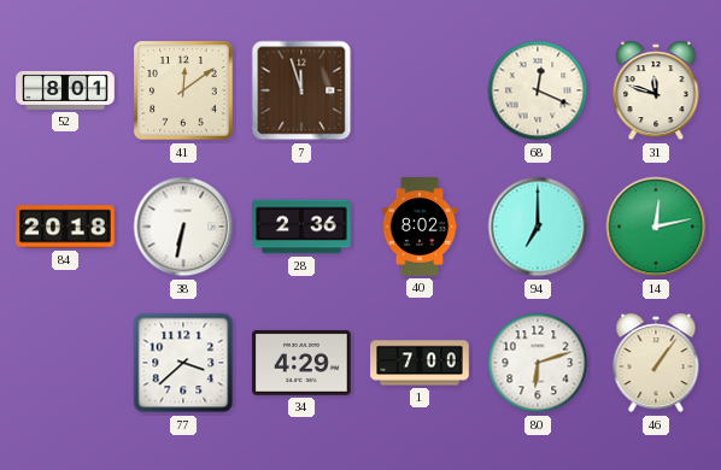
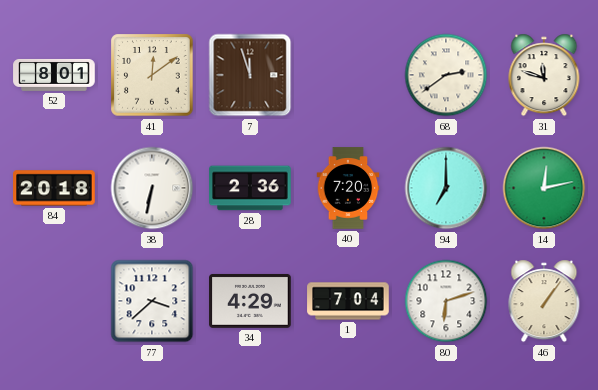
68: 12:19 -> 2:39 (446, 75)
40: 8:02 -> 7:20 (348, 188)
1: 7:00 -> 7:04 (348, 301)
